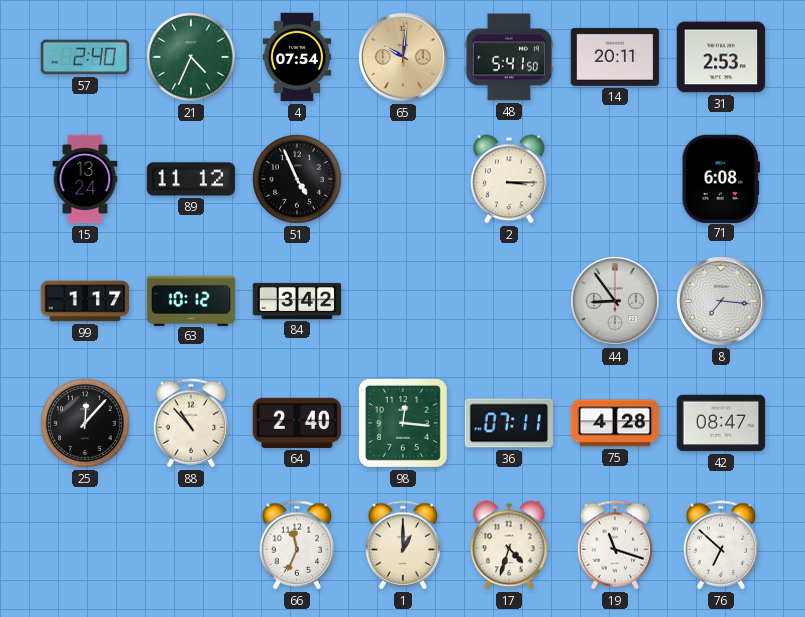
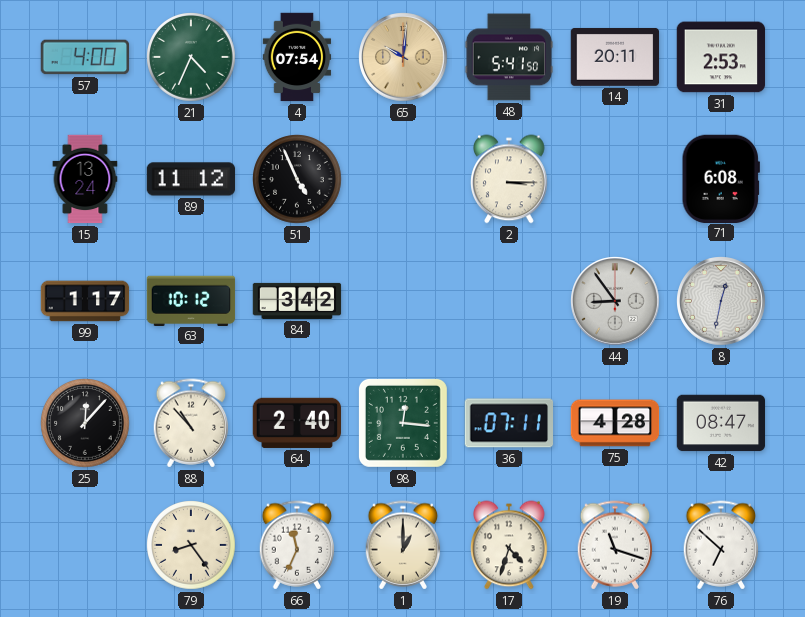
57: 2:40 -> 4:00 (85, 57)
8: 7:16 -> 12:32 (721, 301)
79: none -> 8:24 (191, 545)
